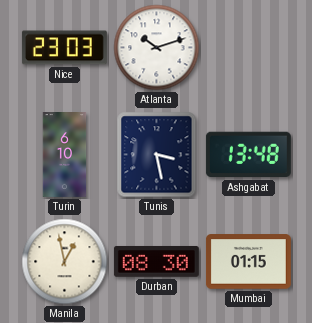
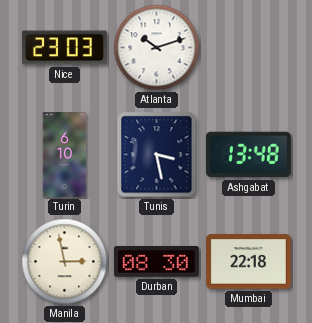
Manila: 12:58 -> 2:58 (65, 262)
Mumbai: 01:15 -> 22:18 (248, 262)
